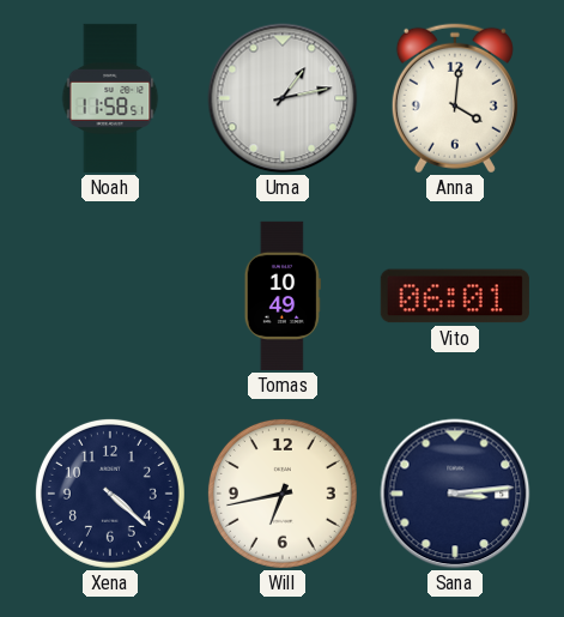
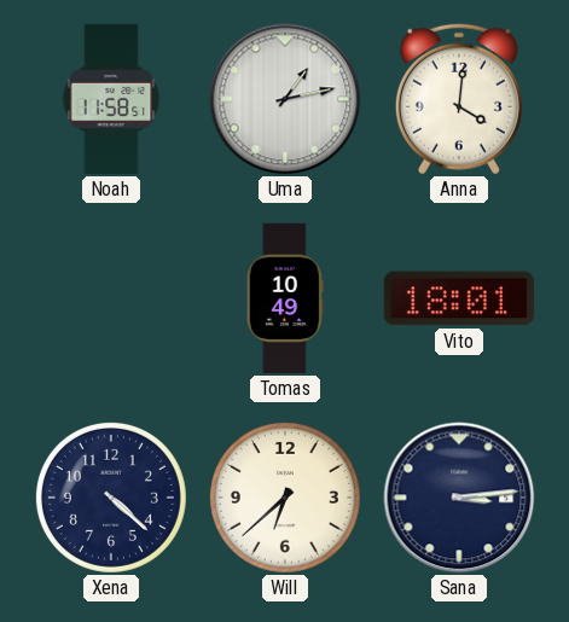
Vito: 06:01 -> 18:01 (459, 298)
Will: 6:43 -> 6:38 (285, 498)
